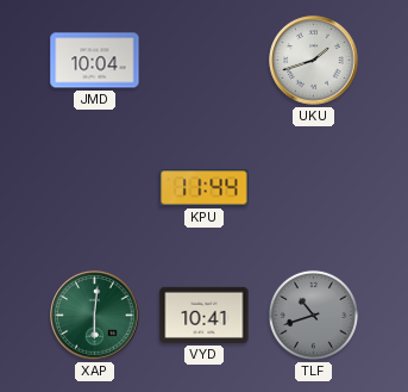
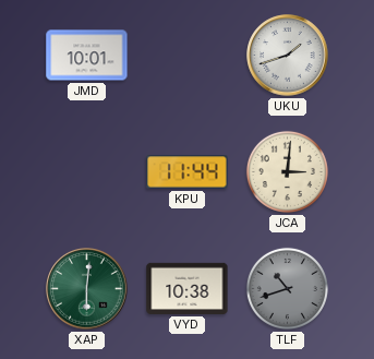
JMD: 10:04 -> 10:01 (87, 56)
JCA: none -> 3:01 (287, 171)
VYD: 10:41 -> 10:38 (188, 288)
